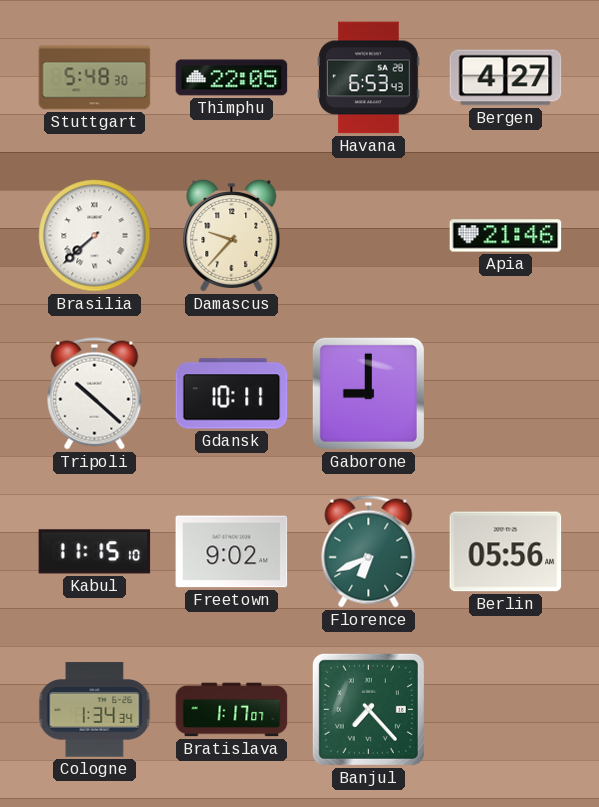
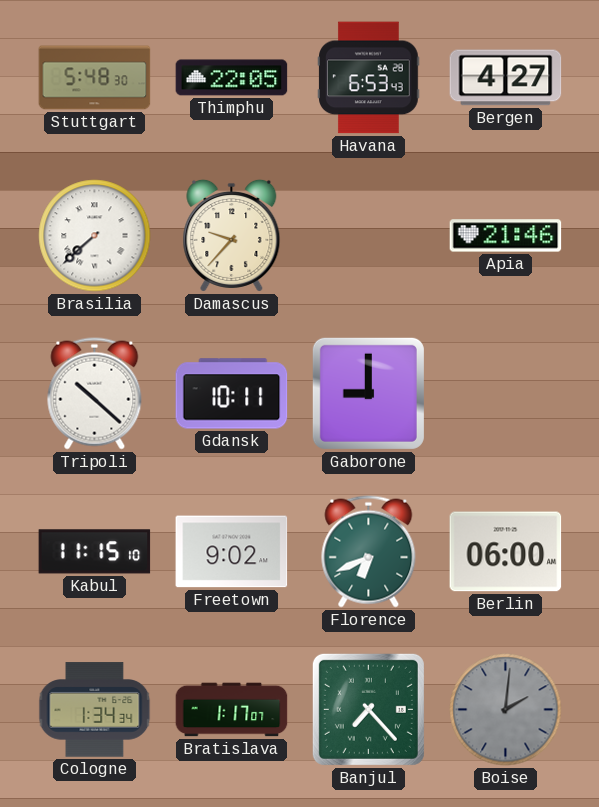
Berlin: 05:56 -> 06:00 (506, 552)
Boise: none -> 2:01 (506, 710)
